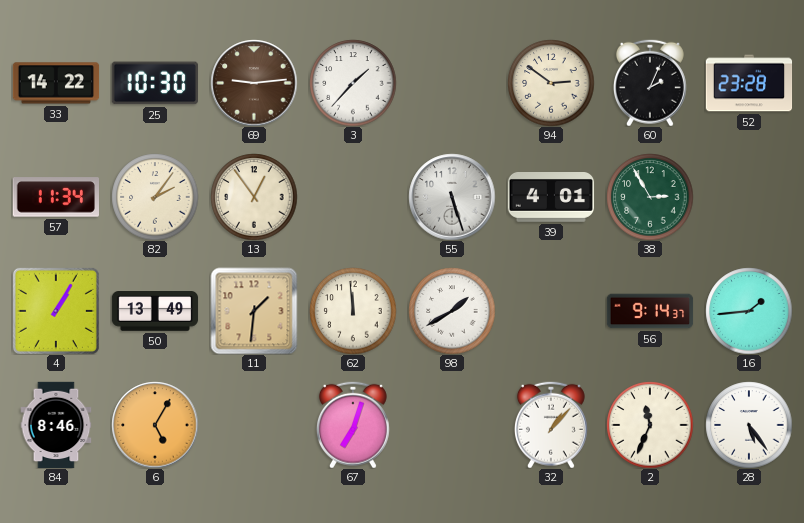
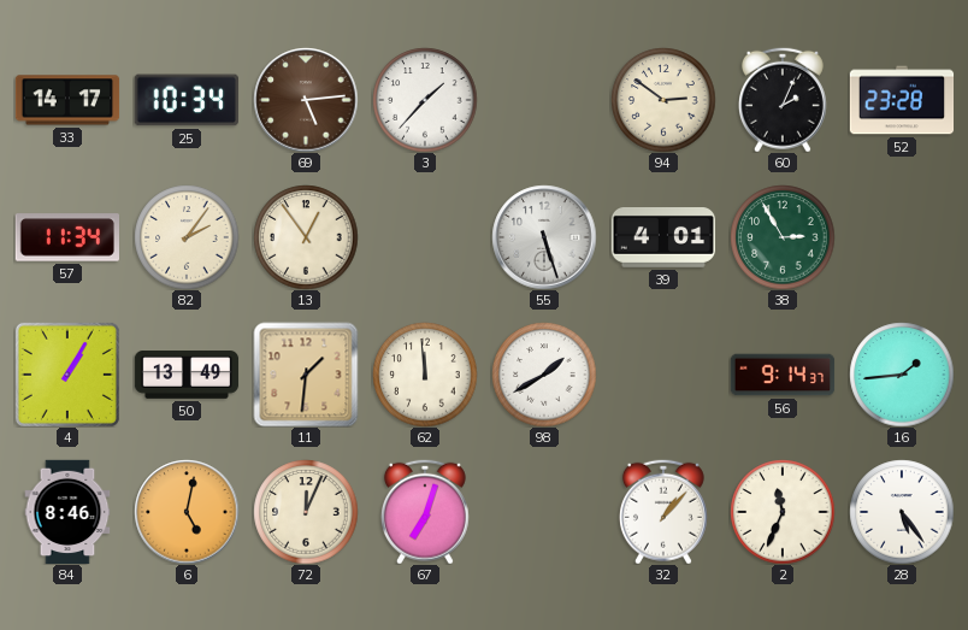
33: 14:22 -> 14:17 (67, 100)
25: 10:30 -> 10:34 (187, 100)
69: 9:14 -> 5:14 (306, 100)
6: 5:05 -> 5:02 (187, 512)
72: none -> 12:04 (306, 512)
